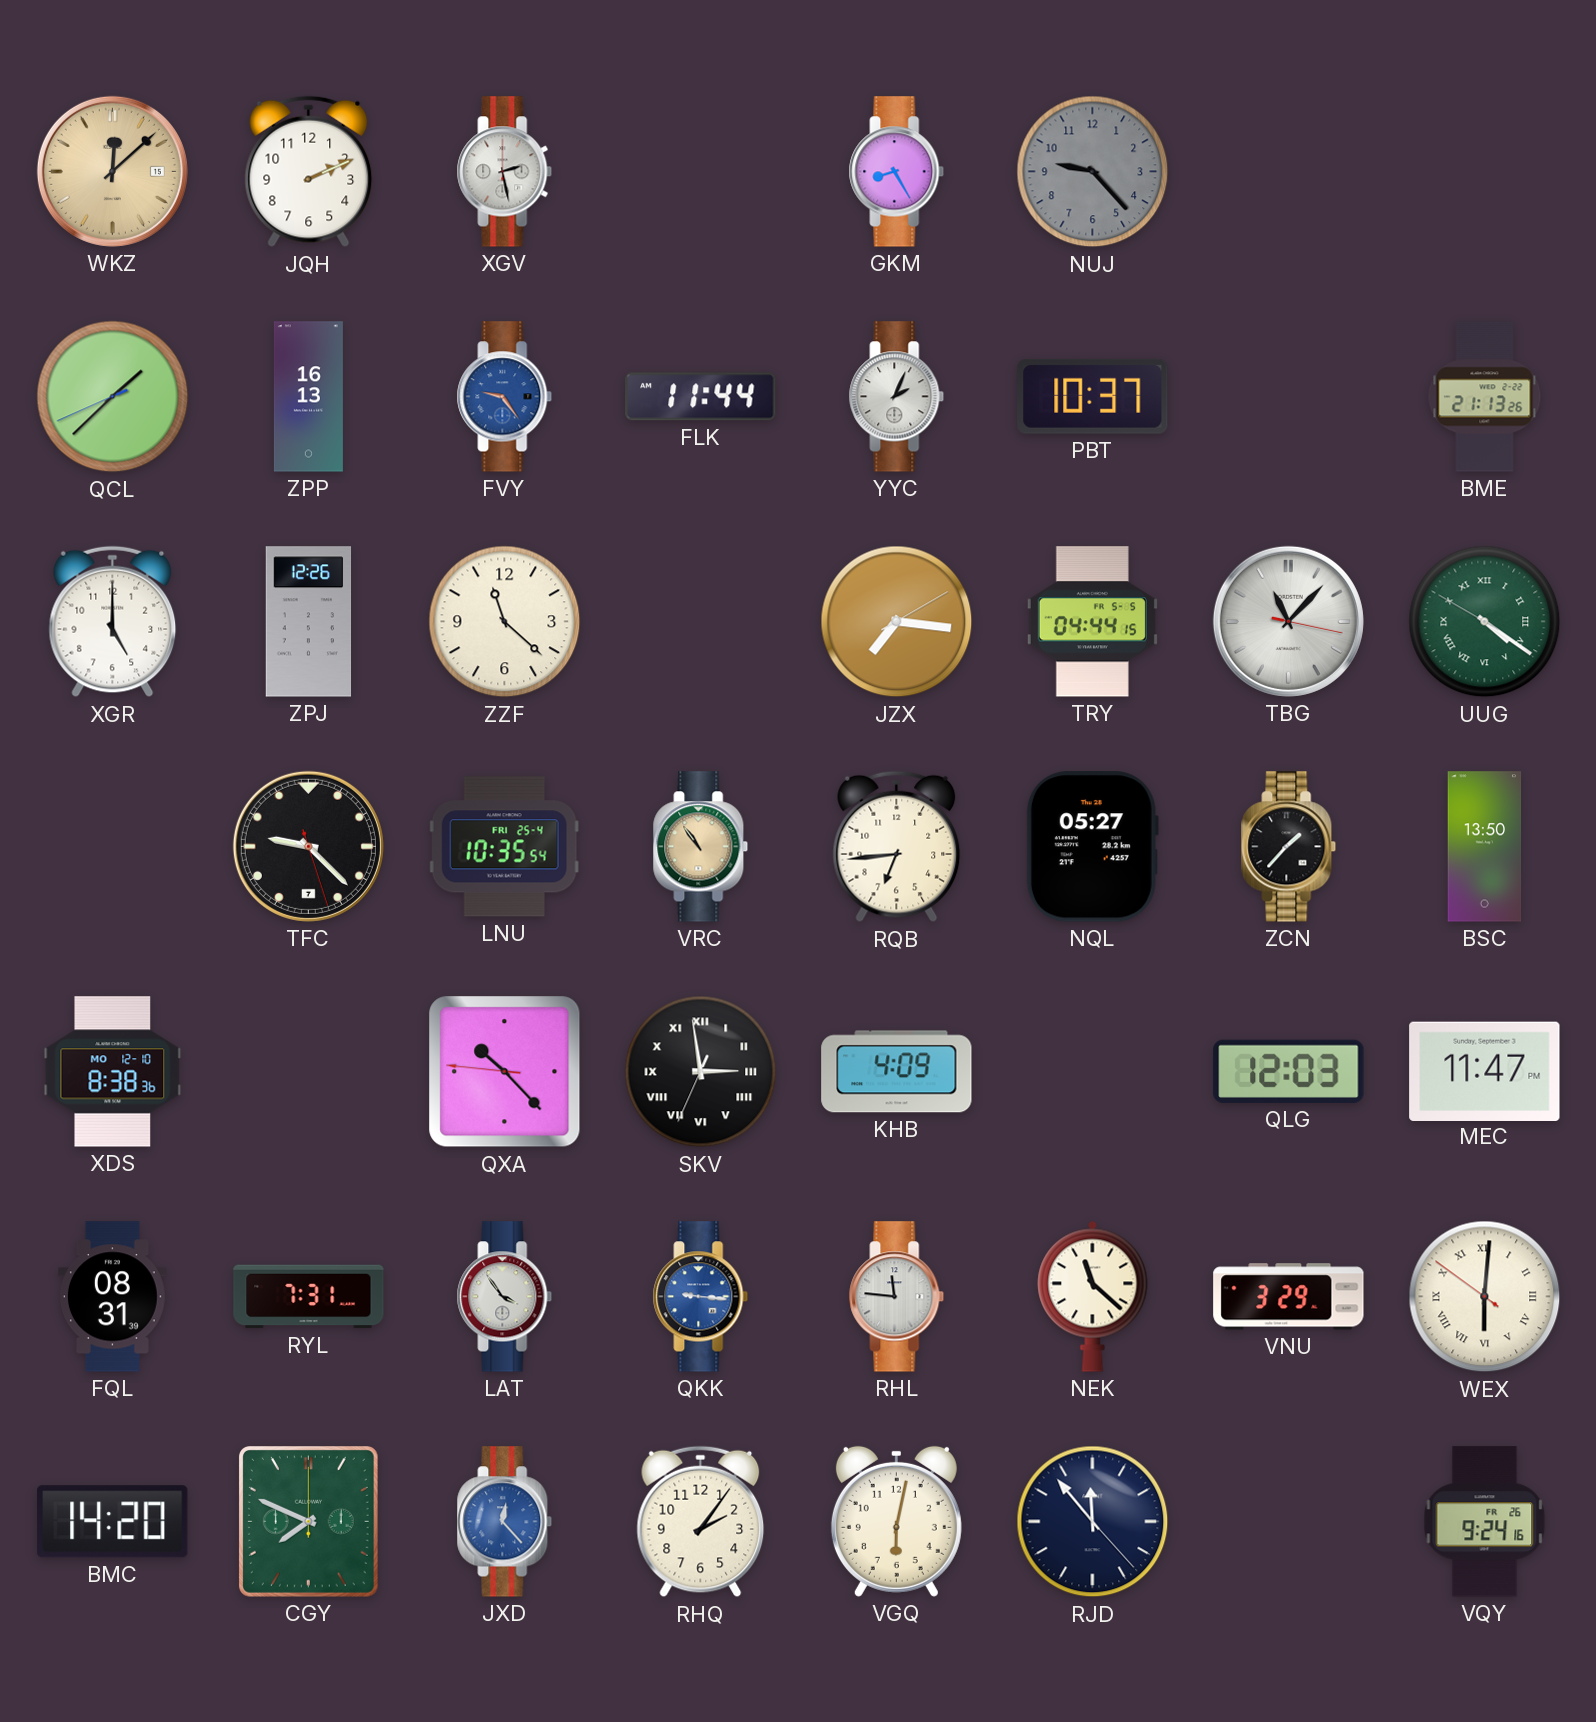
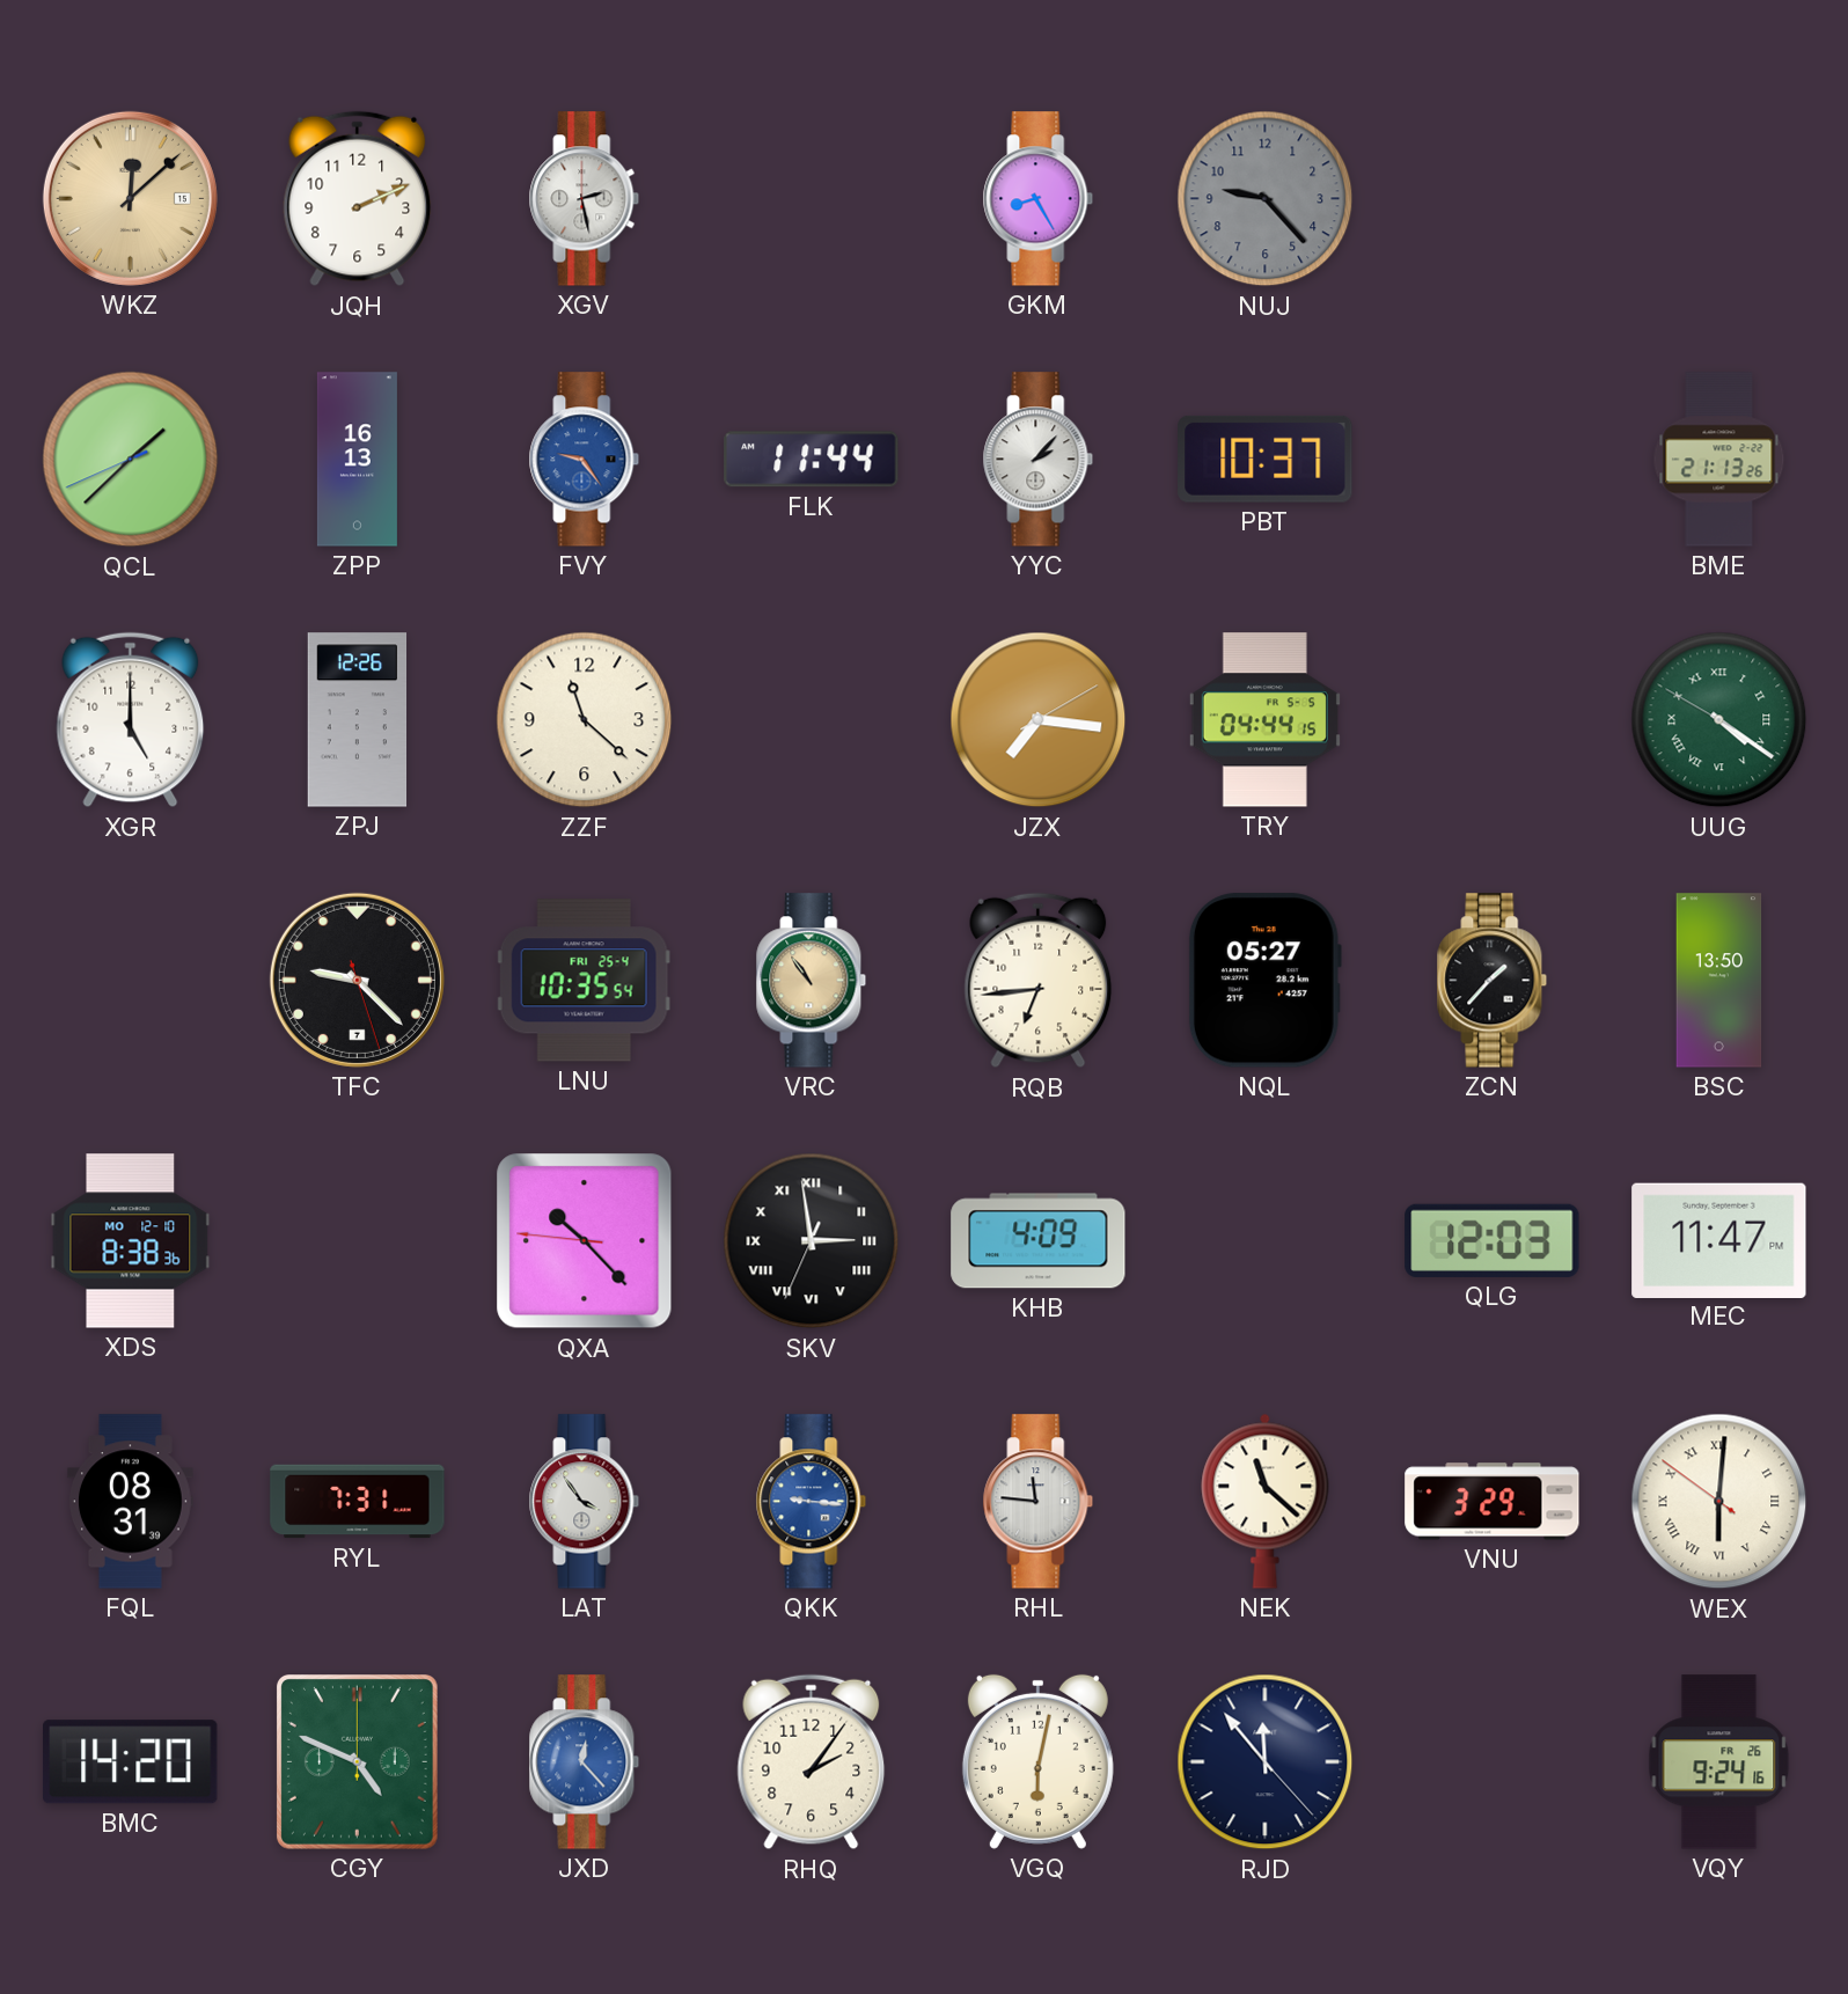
YYC: 2:04 -> 2:07 (1039, 460)
TBG: 11:07 -> none (1288, 621)
CGY: 7:49 -> 4:49 (357, 1762)
